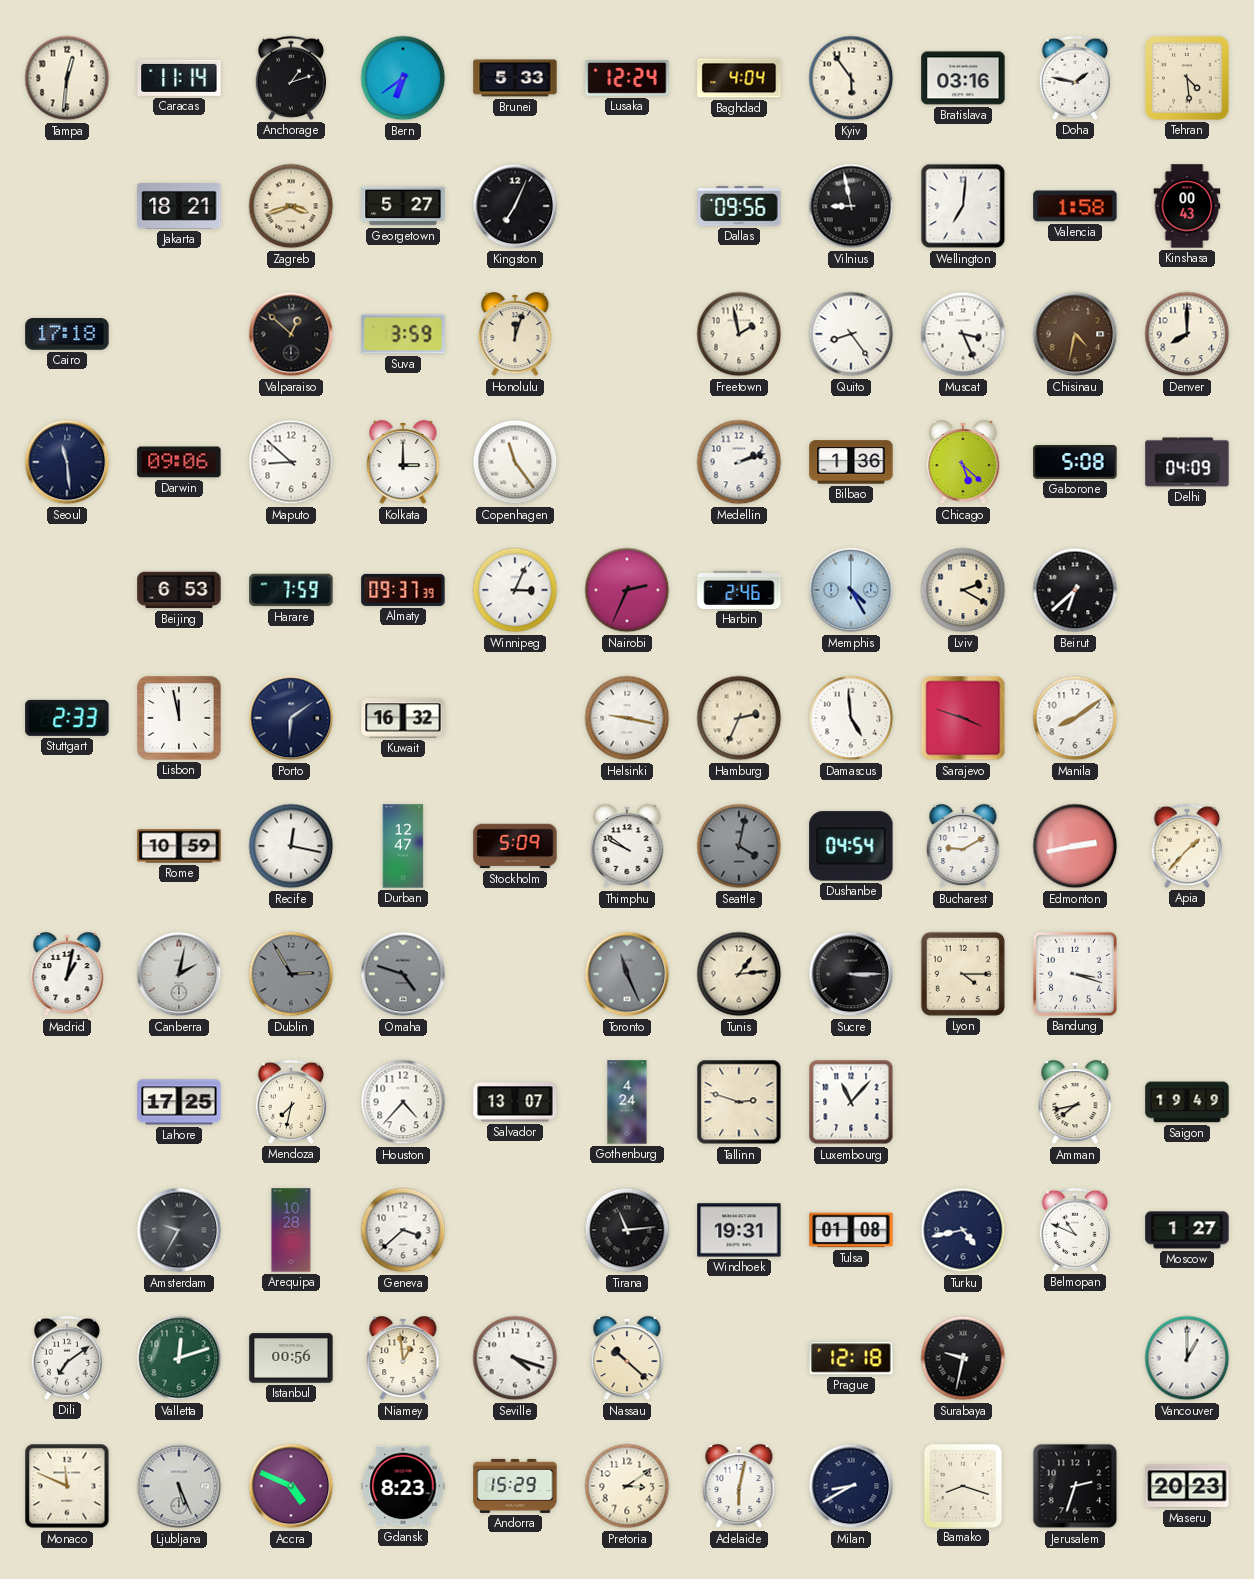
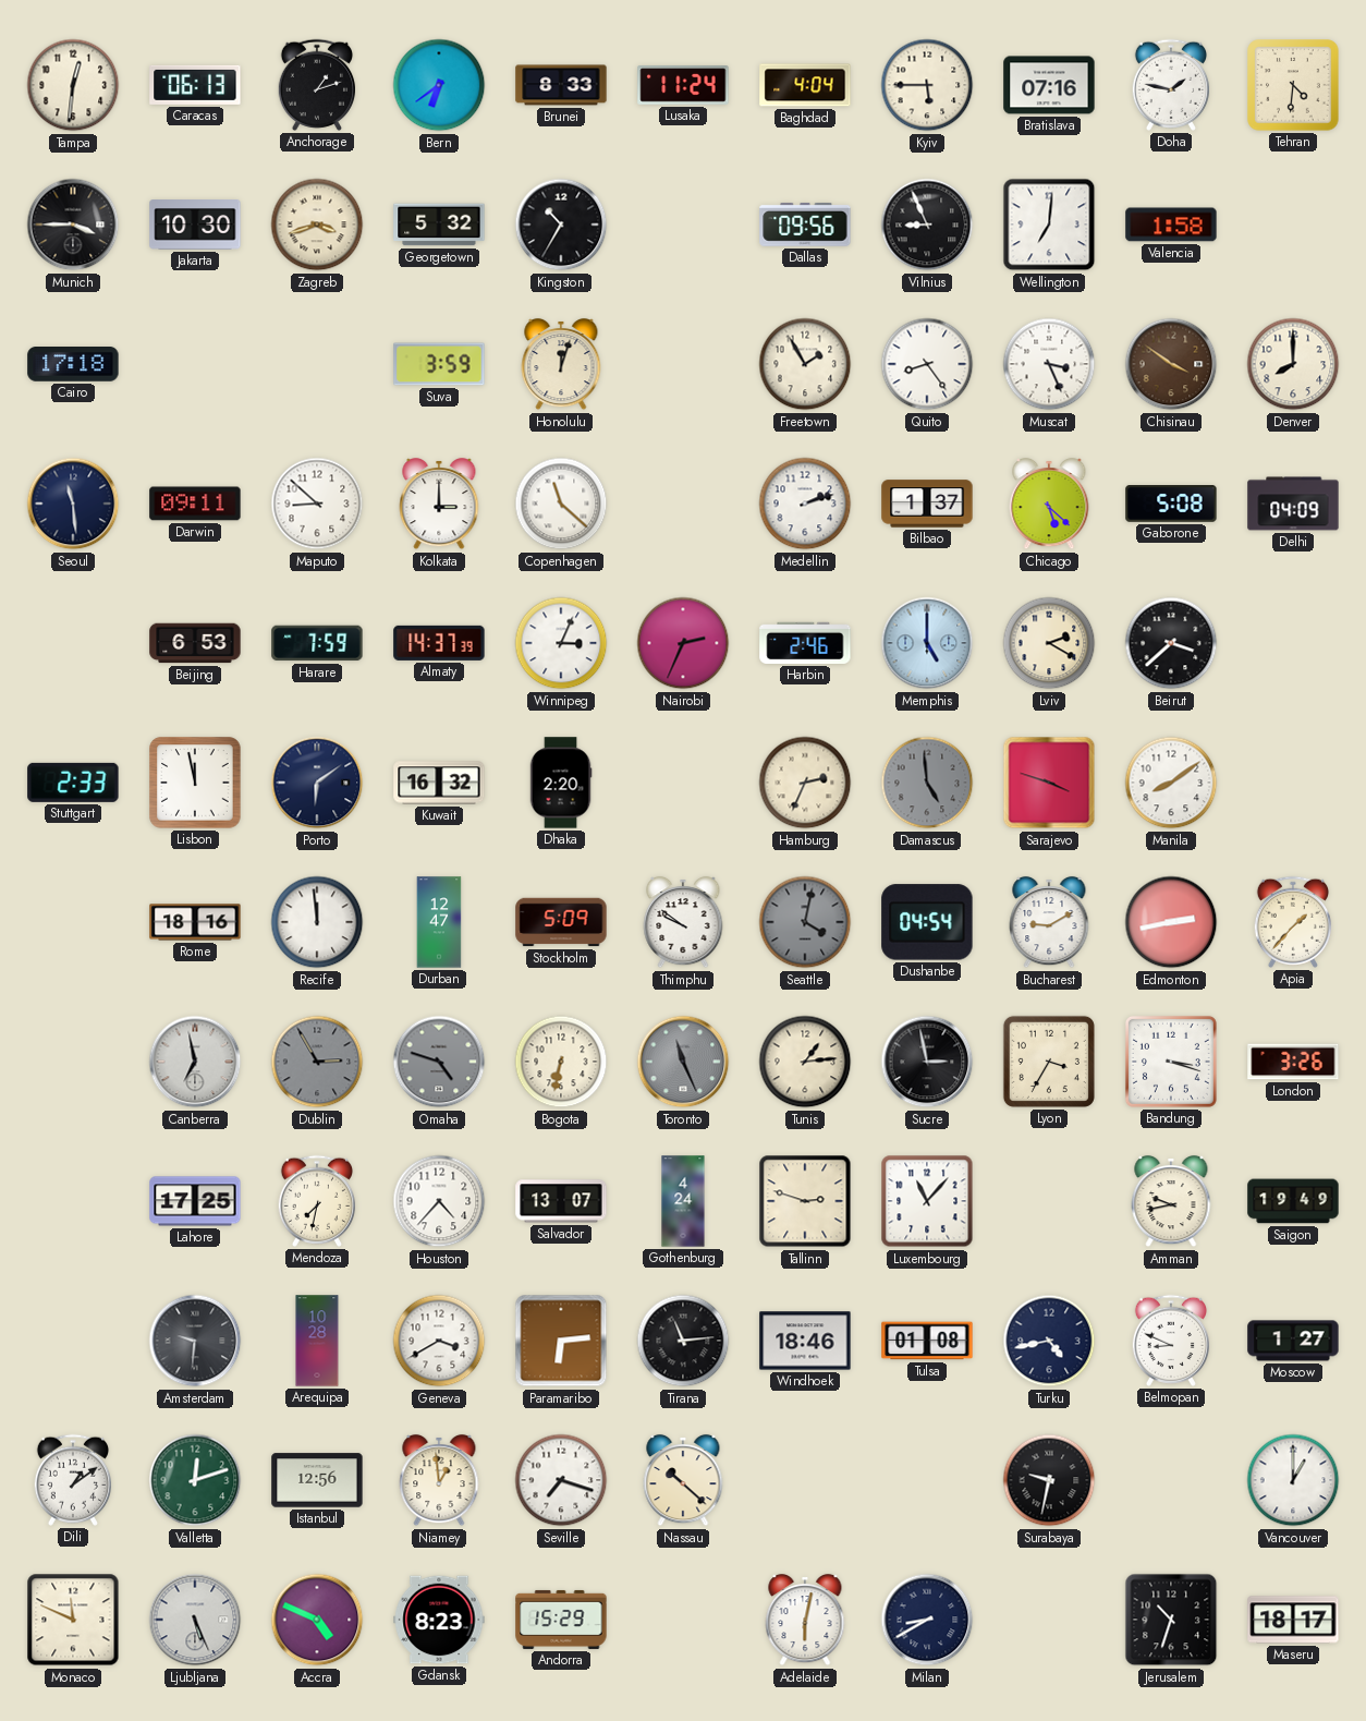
Caracas: 11:14 -> 06:13 (195, 85)
Brunei: 5:33 -> 8:33 (561, 85)
Lusaka: 12:24 -> 11:24 (683, 86)
Kyiv: 5:54 -> 5:45 (927, 85)
Bratislava: 03:16 -> 07:16 (1049, 85)
Tehran: 4:29 -> 4:31 (1293, 85)
Munich: none -> 3:45 (73, 225)
Jakarta: 18:21 -> 10:30 (195, 225)
Georgetown: 5:27 -> 5:32 (439, 225)
Kingston: 7:04 -> 10:35 (561, 225)
Vilnius: 8:58 -> 8:56 (927, 225)
Kinshasa: 00:43 -> none (1187, 206)
Valparaiso: 12:52 -> none (291, 334)
Freetown: 1:58 -> 1:55 (805, 364)
Chisinau: 4:32 -> 3:51 (1171, 364)
Darwin: 09:06 -> 09:11 (195, 504)
Copenhagen: 11:24 -> 11:22 (561, 504)
Bilbao: 1:36 -> 1:37 (927, 504)
Almaty: 09:37 -> 14:37 (439, 643)
Memphis: 4:25 -> 5:00 (927, 643)
Beirut: 6:38 -> 3:38 (1171, 643)
Dhaka: none -> 2:20 (561, 783)
Helsinki: 9:17 -> none (627, 718)
Damascus dial: white -> grey (927, 783)
Rome: 10:59 -> 18:16 (195, 922)
Recife: 12:17 -> 11:59 (317, 922)
Madrid: 1:02 -> none (67, 974)
Canberra: 2:02 -> 6:58 (195, 1062)
Bogota: none -> 6:32 (561, 1062)
Sucre: 3:15 -> 2:58 (927, 1062)
Lyon: 4:15 -> 3:35 (1049, 1062)
London: none -> 3:26 (1293, 1062)
Amman: 7:43 -> 9:43 (1171, 1201)
Amsterdam: 9:35 -> 9:31 (195, 1341)
Geneva: 3:38 -> 3:40 (439, 1341)
Paramaribo: none -> 6:14 (561, 1341)
Windhoek: 19:31 -> 18:46 (805, 1341)
Belmopan: 10:49 -> 8:49 (1170, 1341)
Dili: 7:09 -> 1:09 (72, 1480)
Istanbul: 00:56 -> 12:56 (317, 1480)
Seville: 4:18 -> 7:18 (561, 1480)
Prague: 12:18 -> none (851, 1358)
Pretoria: 3:09 -> none (627, 1486)
Bamako: 8:18 -> none (962, 1485)
Jerusalem: 2:33 -> 10:33 (1171, 1620)
Maseru: 20:23 -> 18:17 (1293, 1620)
